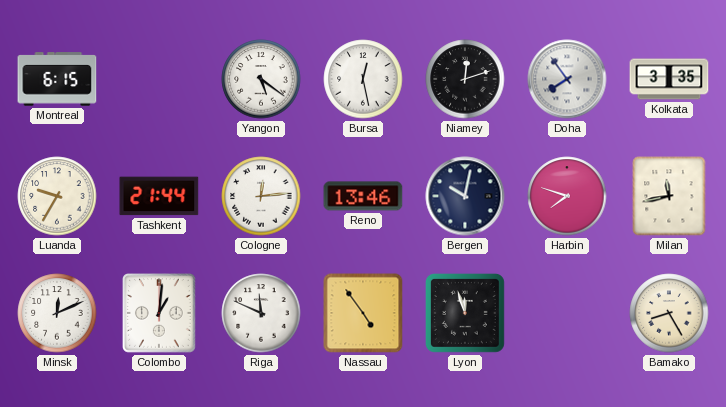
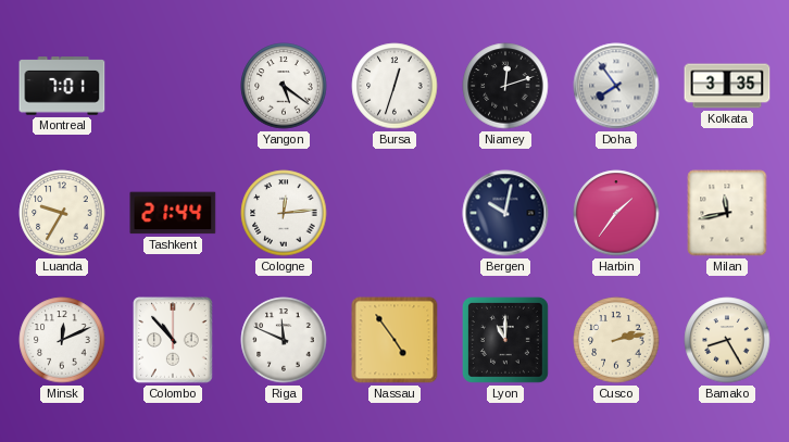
Montreal: 6:15 -> 7:01 (62, 86)
Bursa: 12:28 -> 12:33 (394, 86)
Reno: 13:46 -> none (363, 196)
Harbin: 7:48 -> 1:36 (616, 213)
Colombo: 1:01 -> 10:53 (174, 340)
Lyon: 11:57 -> 11:00 (505, 340)
Cusco: none -> 2:13 (616, 340)
